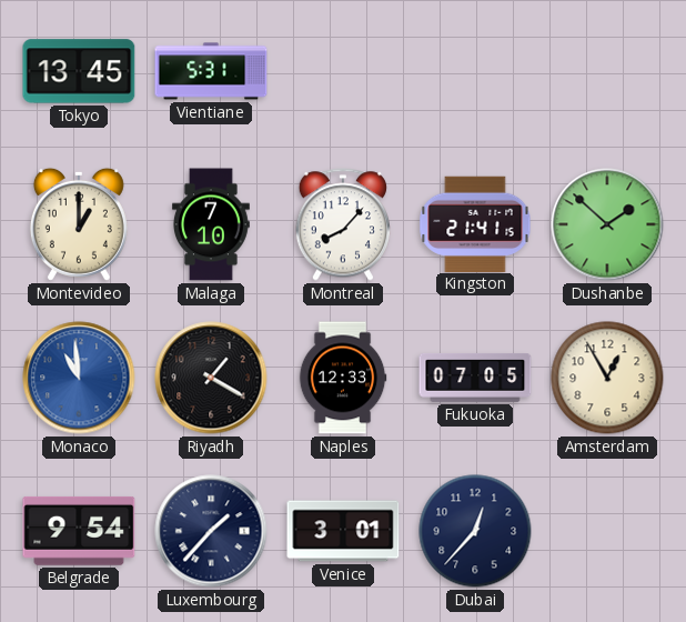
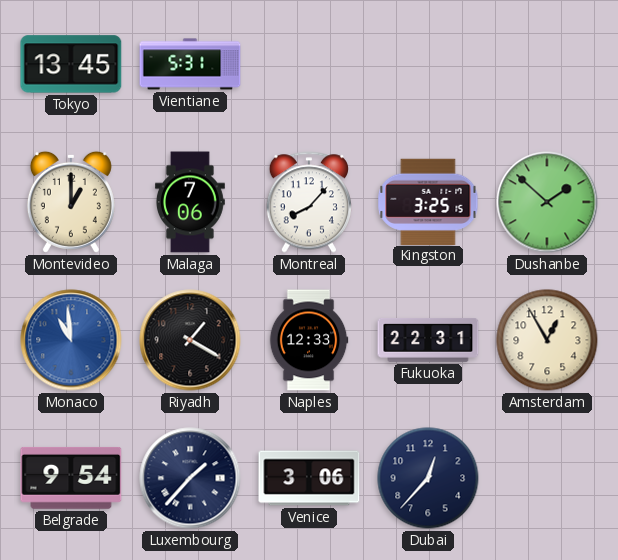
Malaga: 7:10 -> 7:06 (190, 202)
Kingston: 21:41 -> 3:25 (428, 201)
Fukuoka: 07:05 -> 22:31 (428, 341)
Venice: 3:01 -> 3:06 (309, 478)
